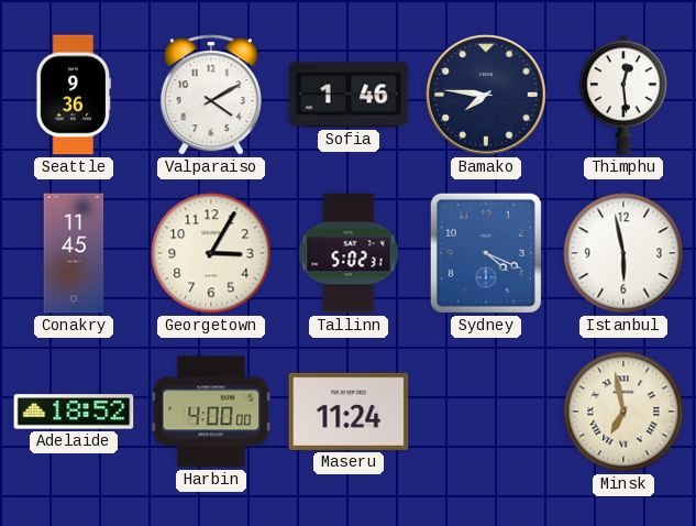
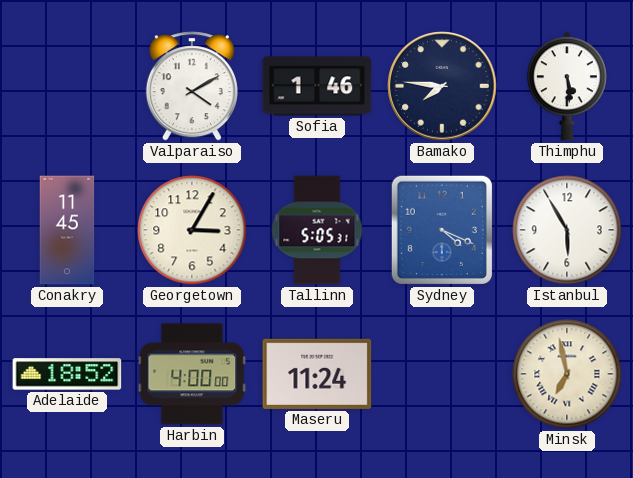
Seattle: 9:36 -> none (74, 95)
Thimphu: 12:29 -> 5:29 (567, 86)
Tallinn: 5:02 -> 5:05 (317, 230)
Istanbul: 5:58 -> 5:55 (567, 230)
